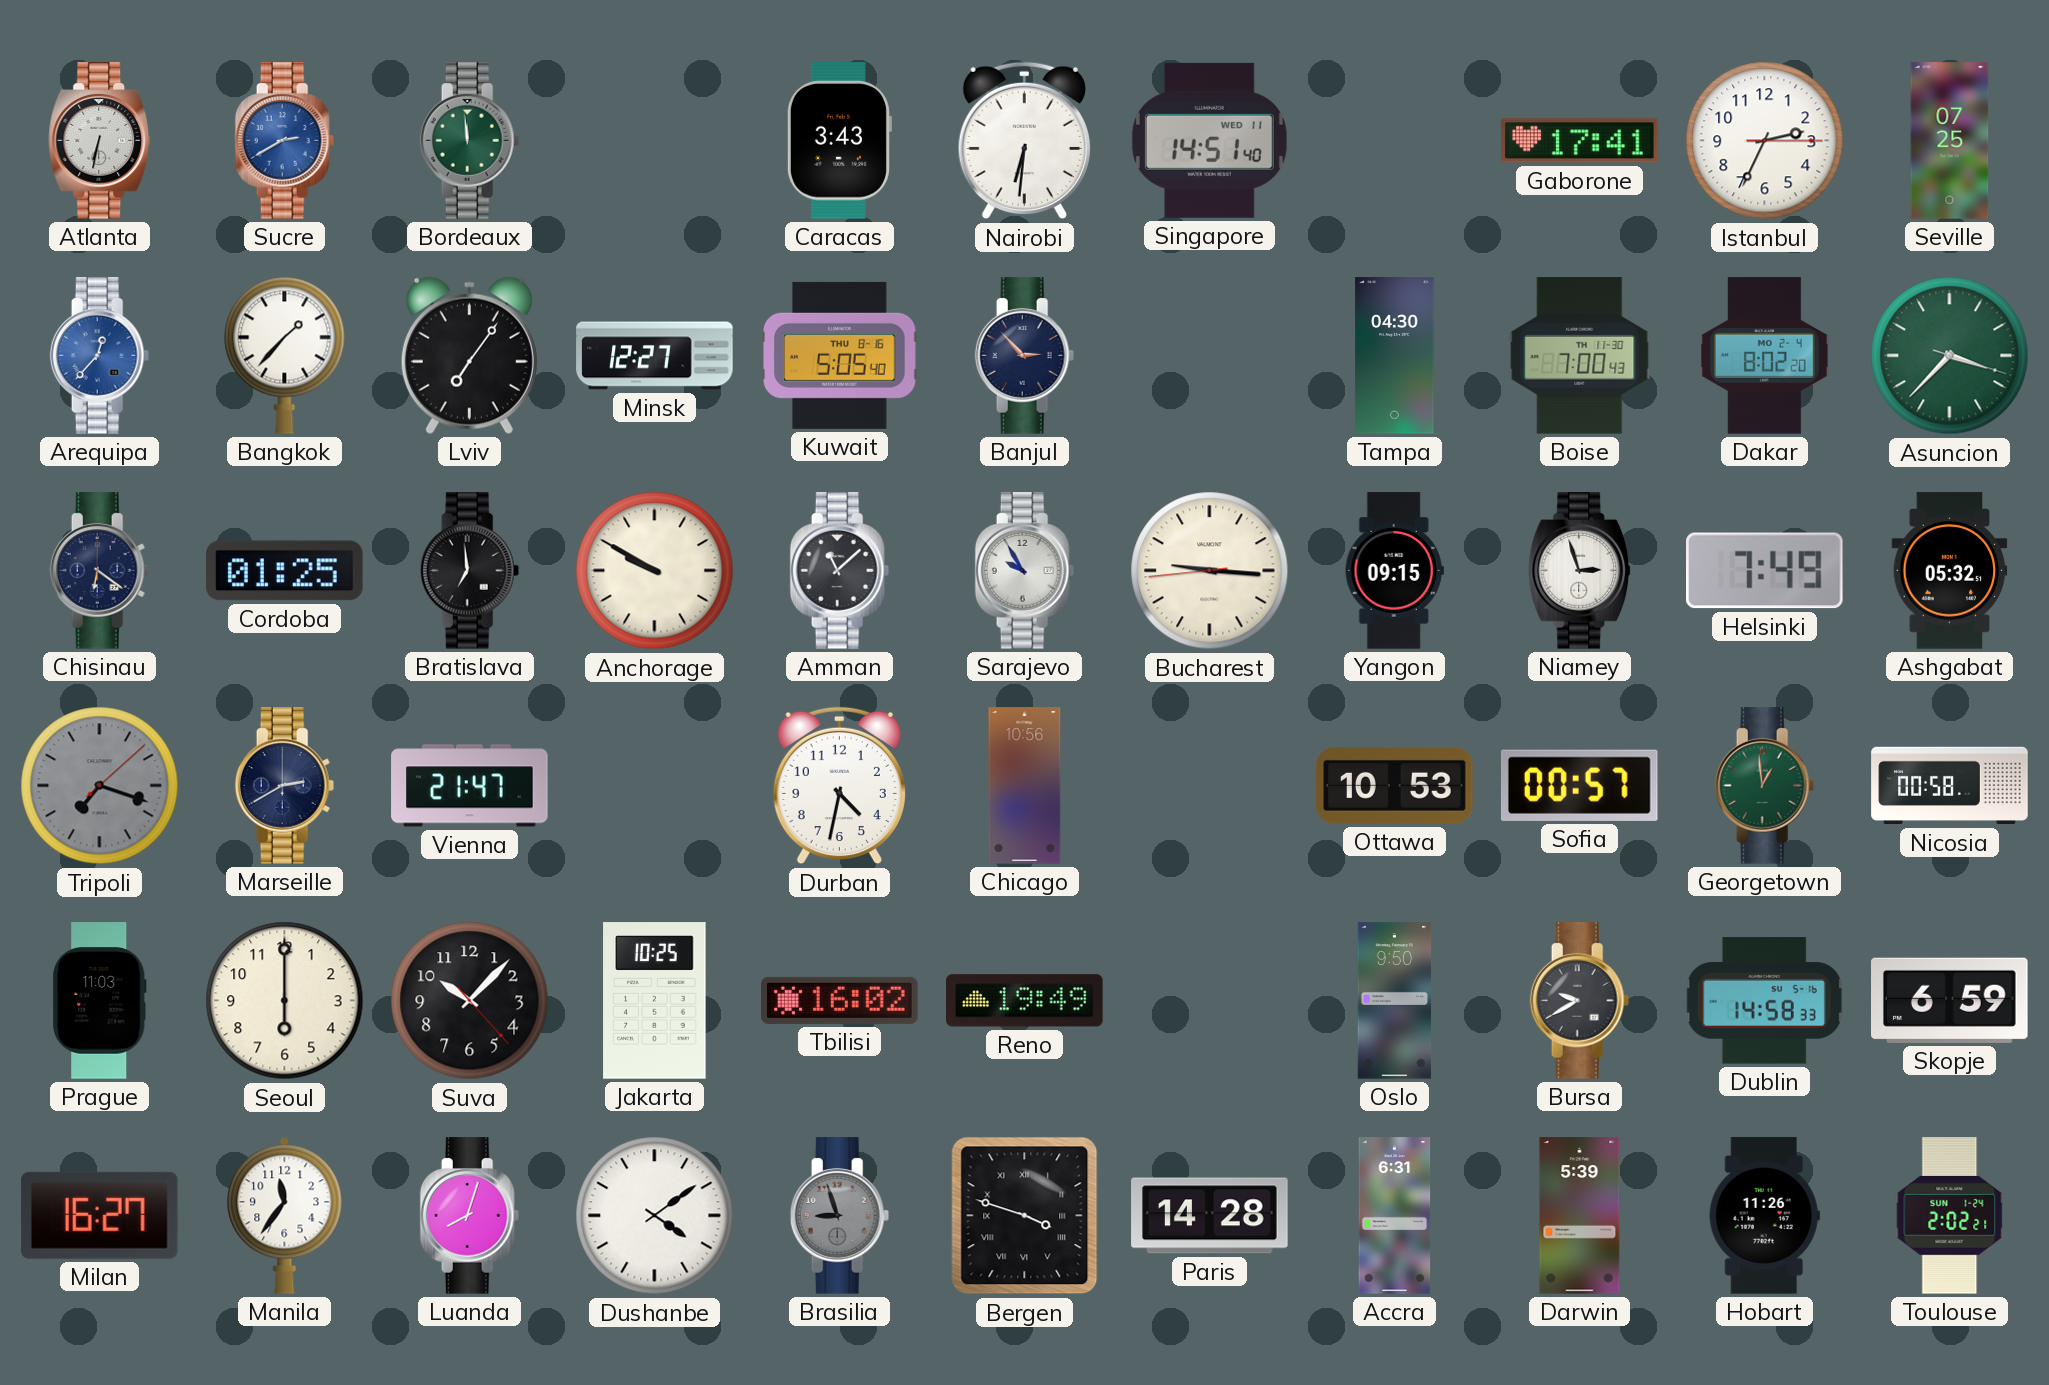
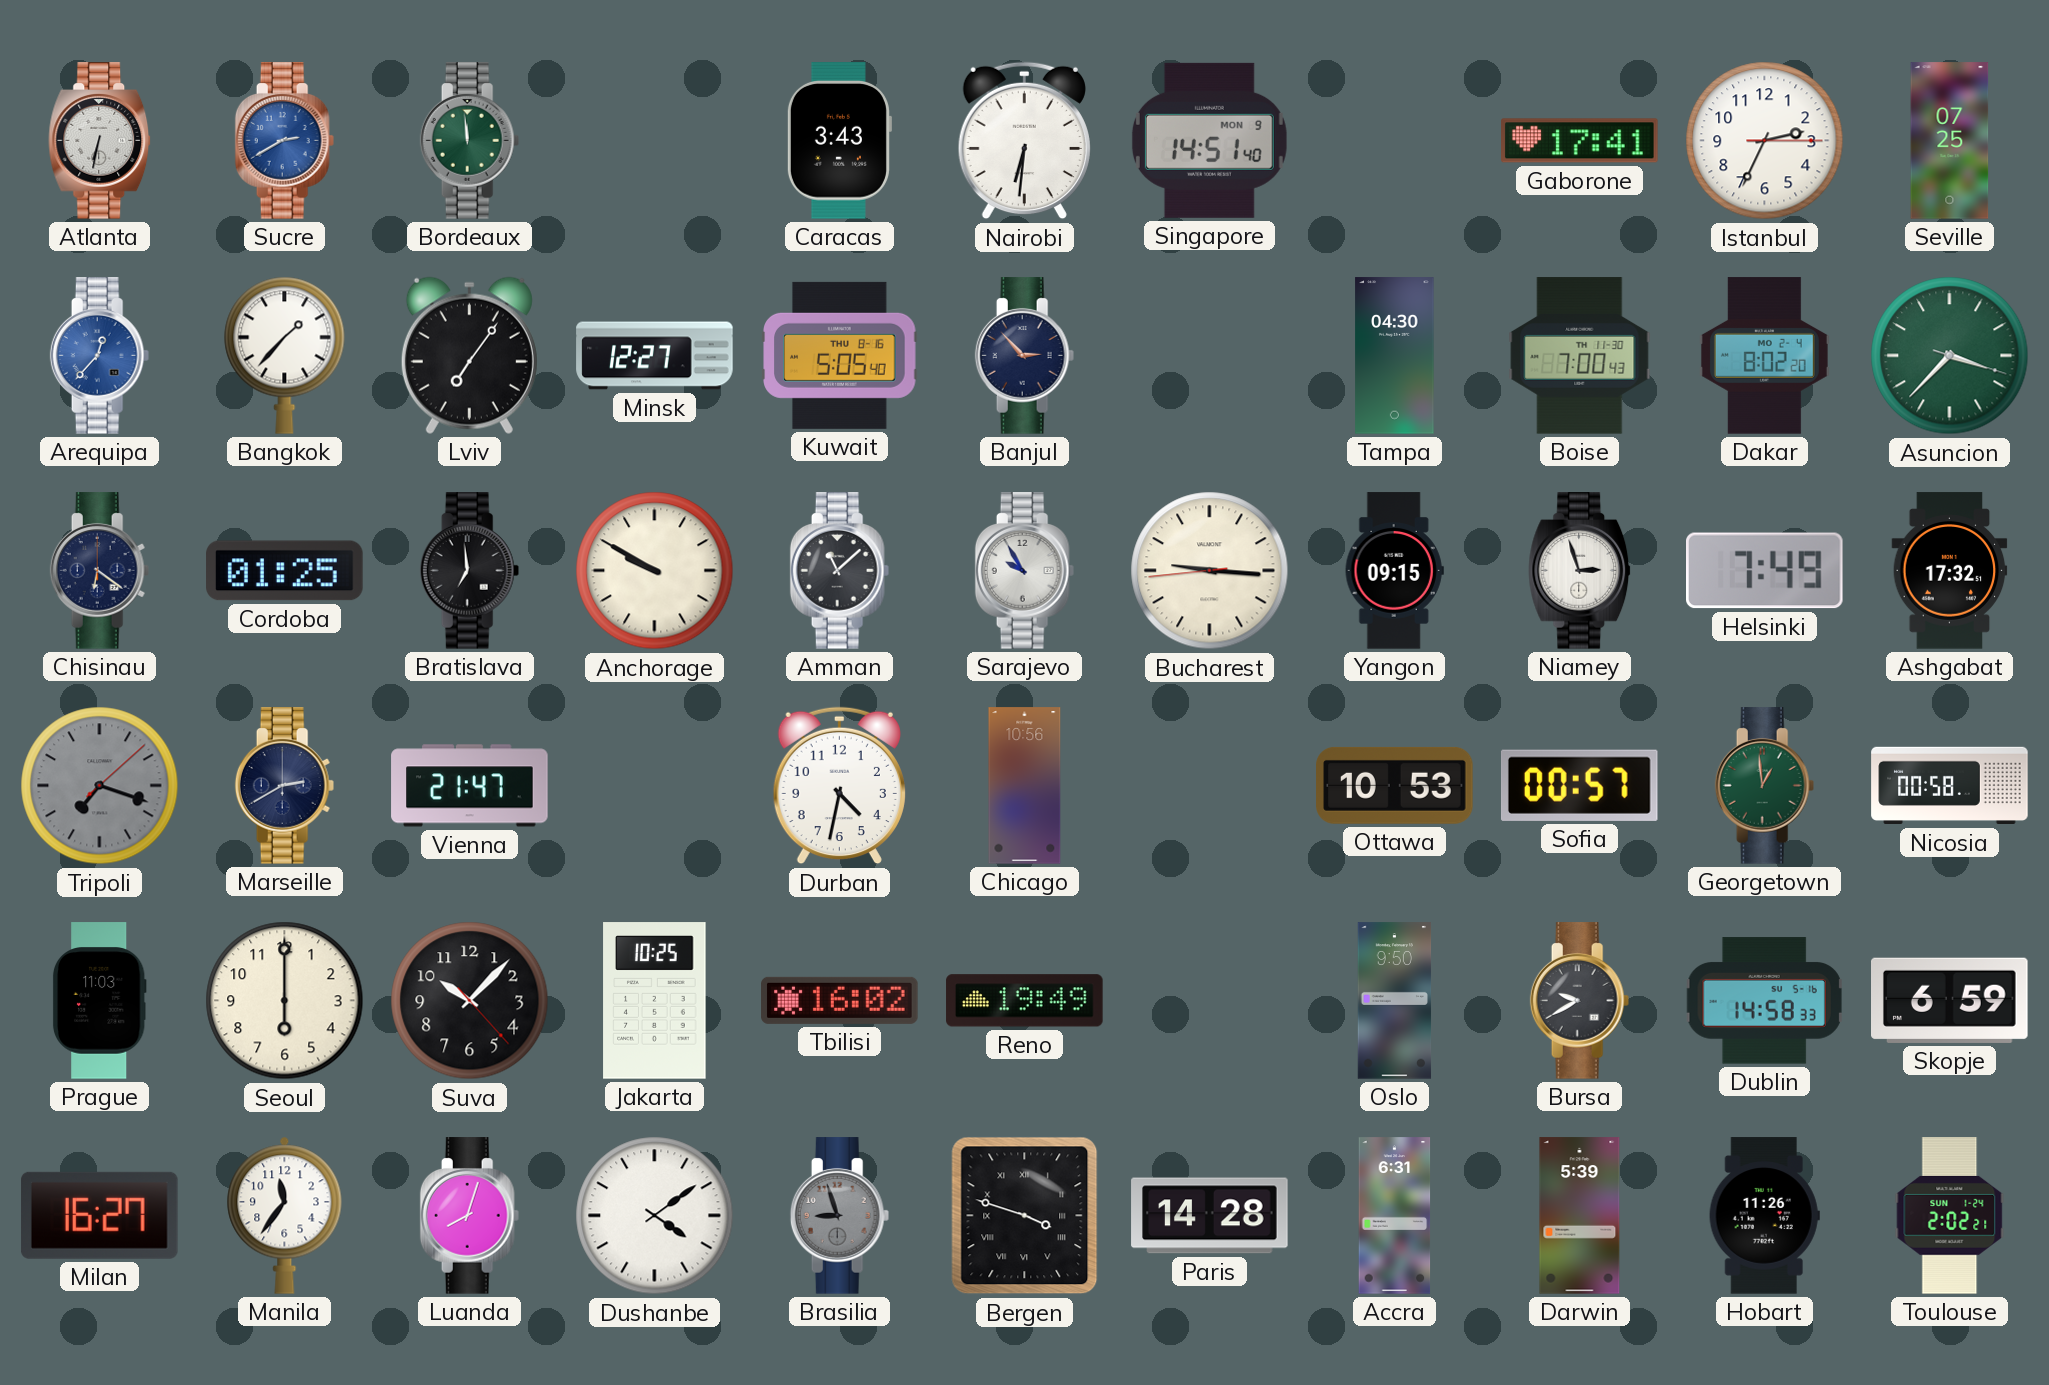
Singapore date: WED 11 -> MON 9 (1209, 140)
Ashgabat: 05:32 -> 17:32 (1950, 571)
